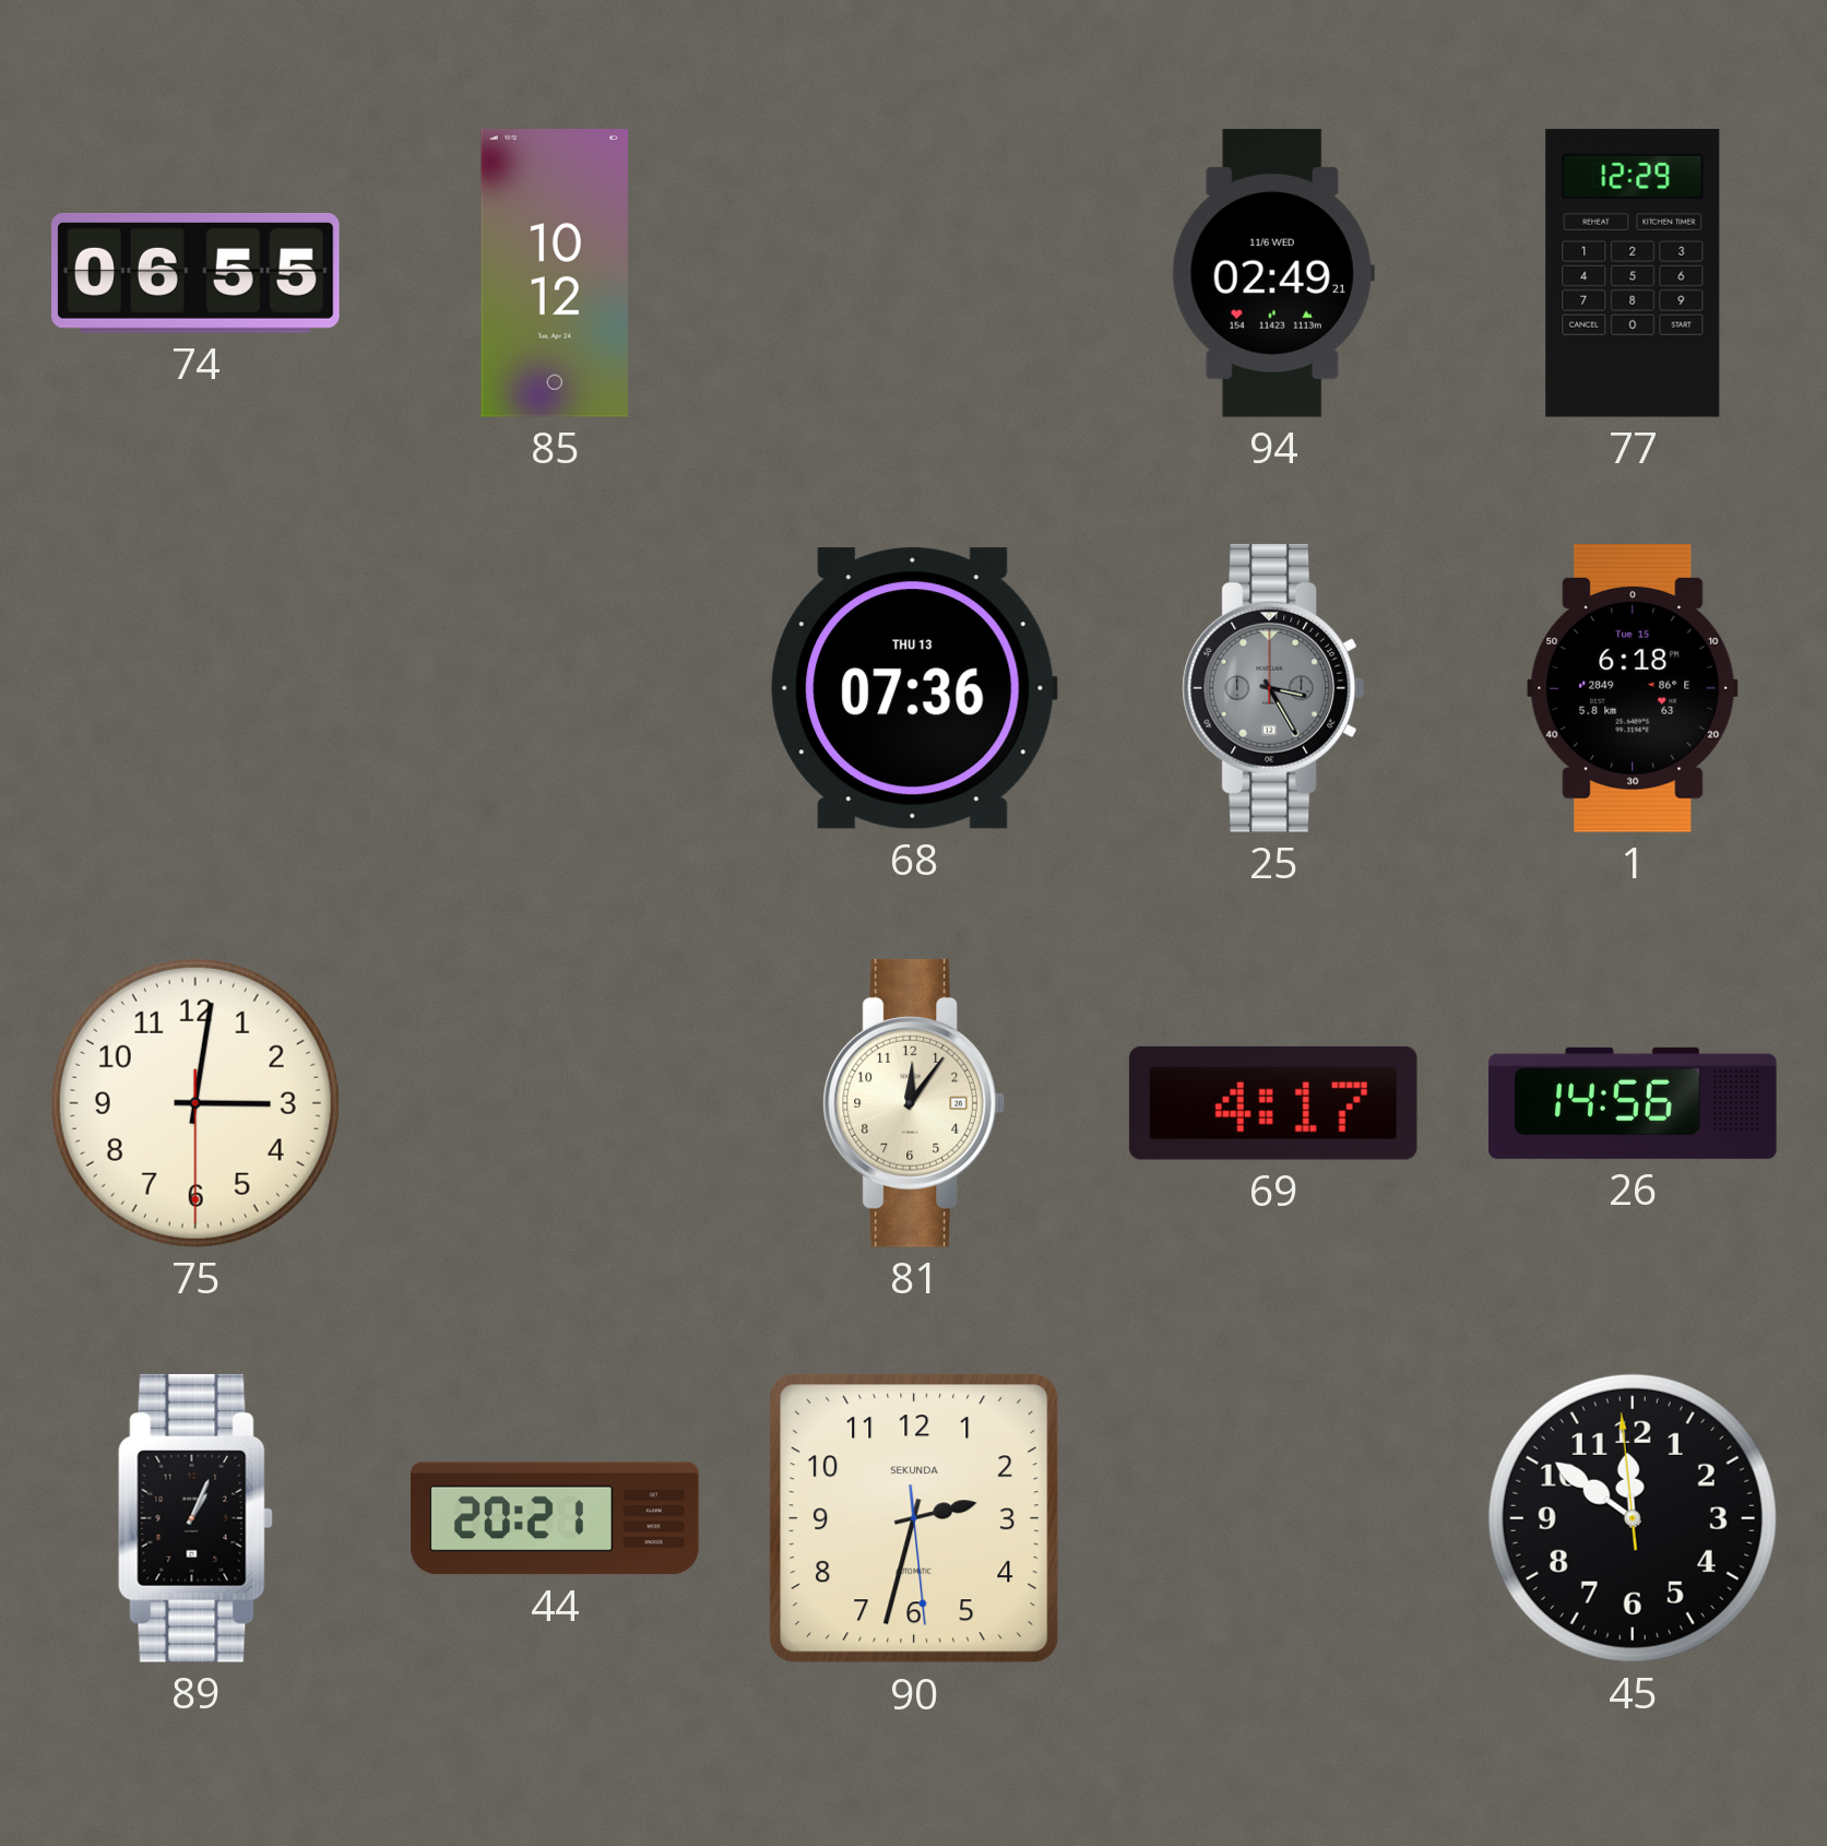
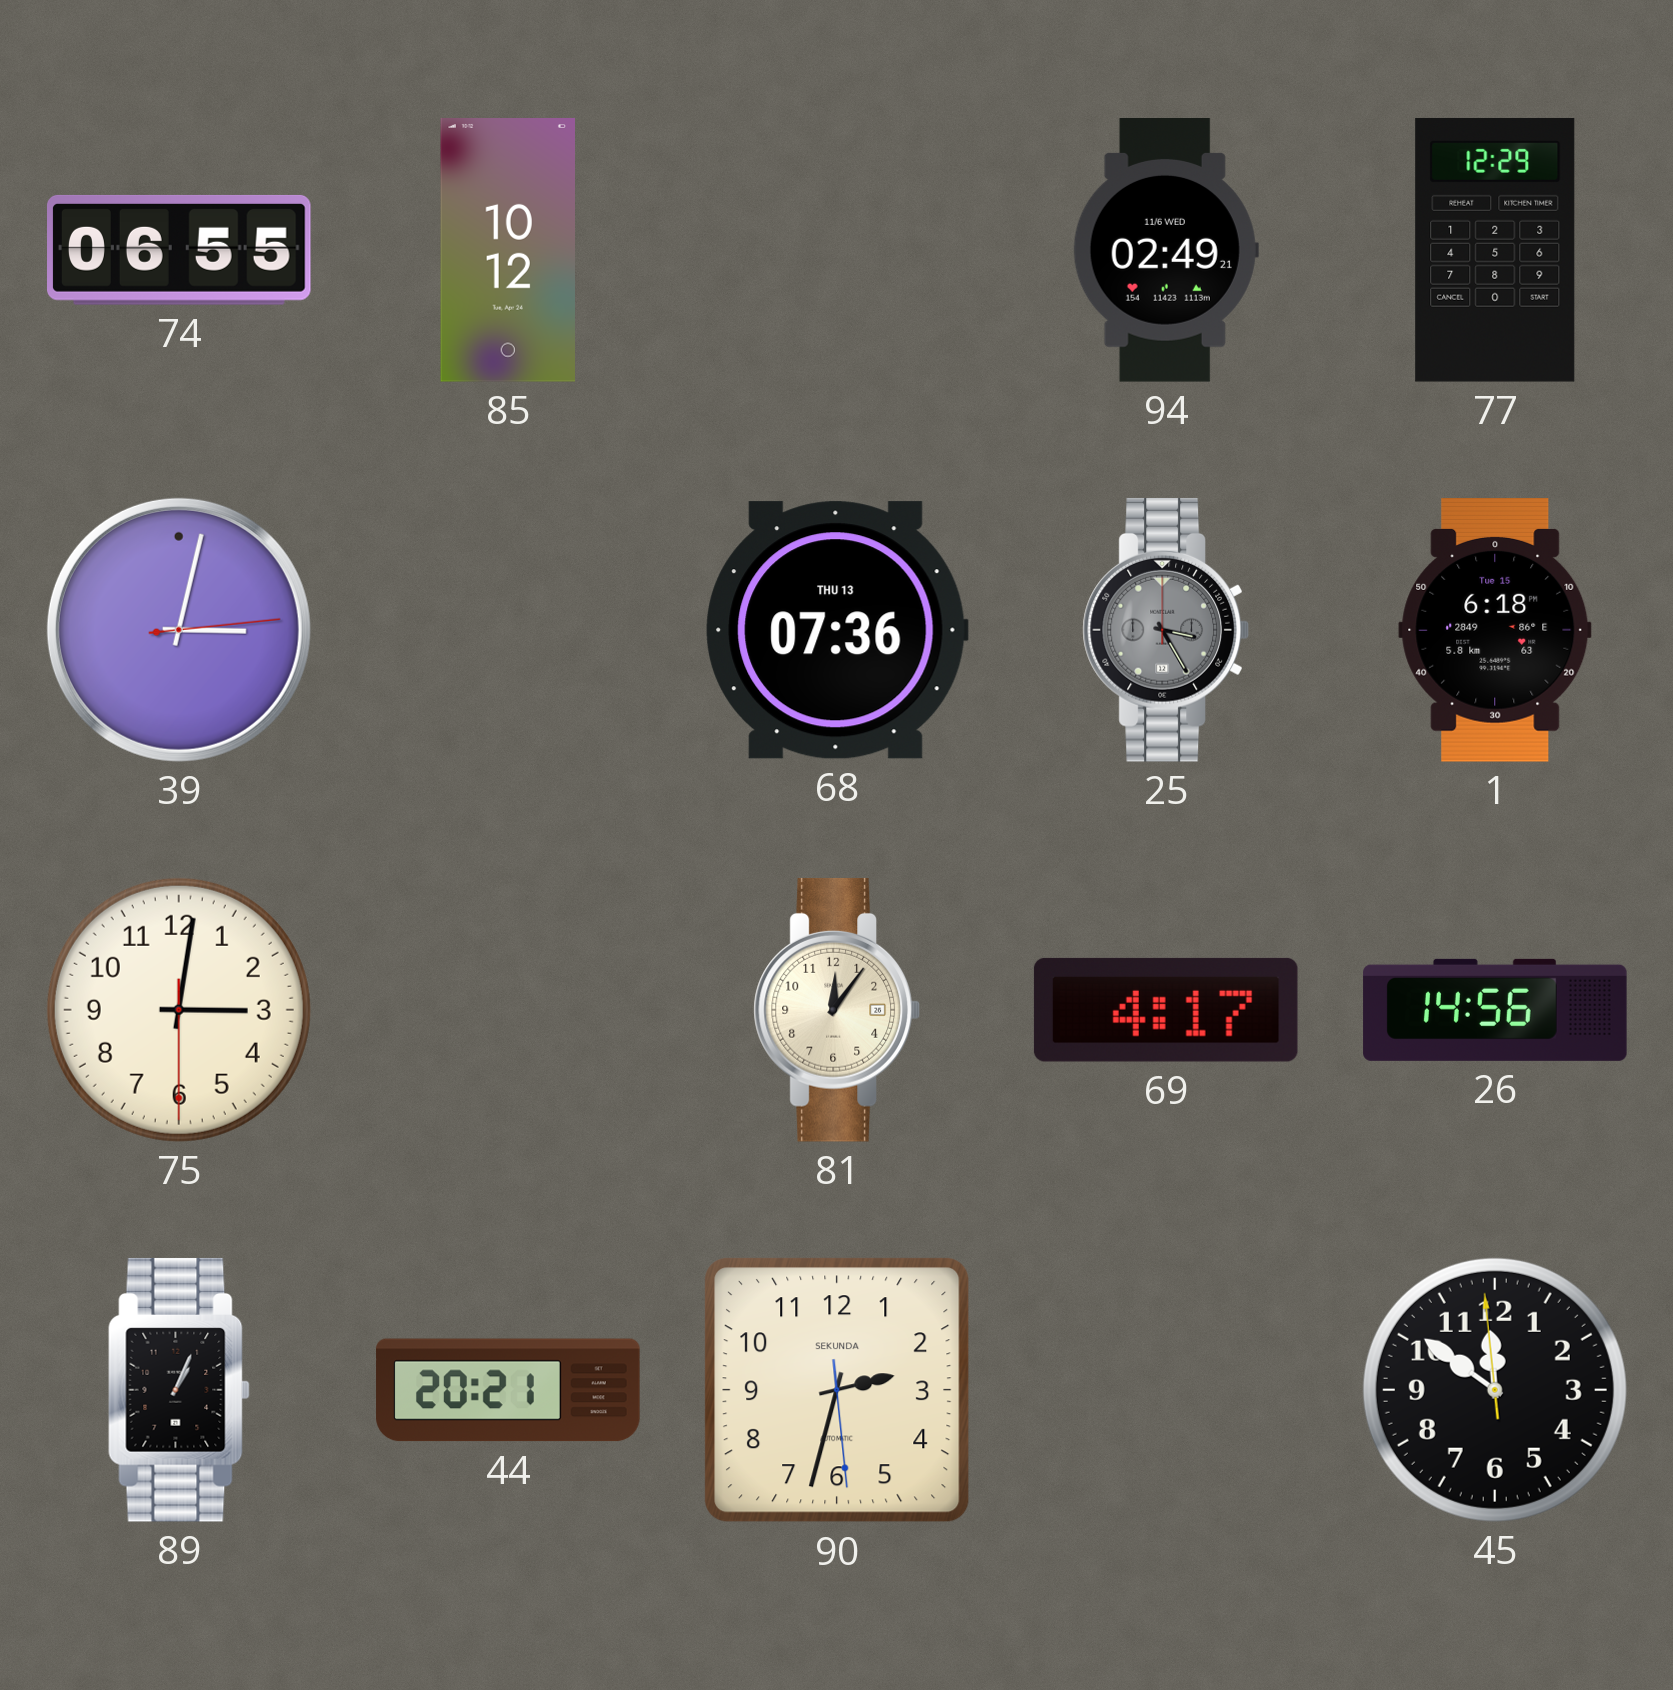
39: none -> 3:02 (179, 630)
